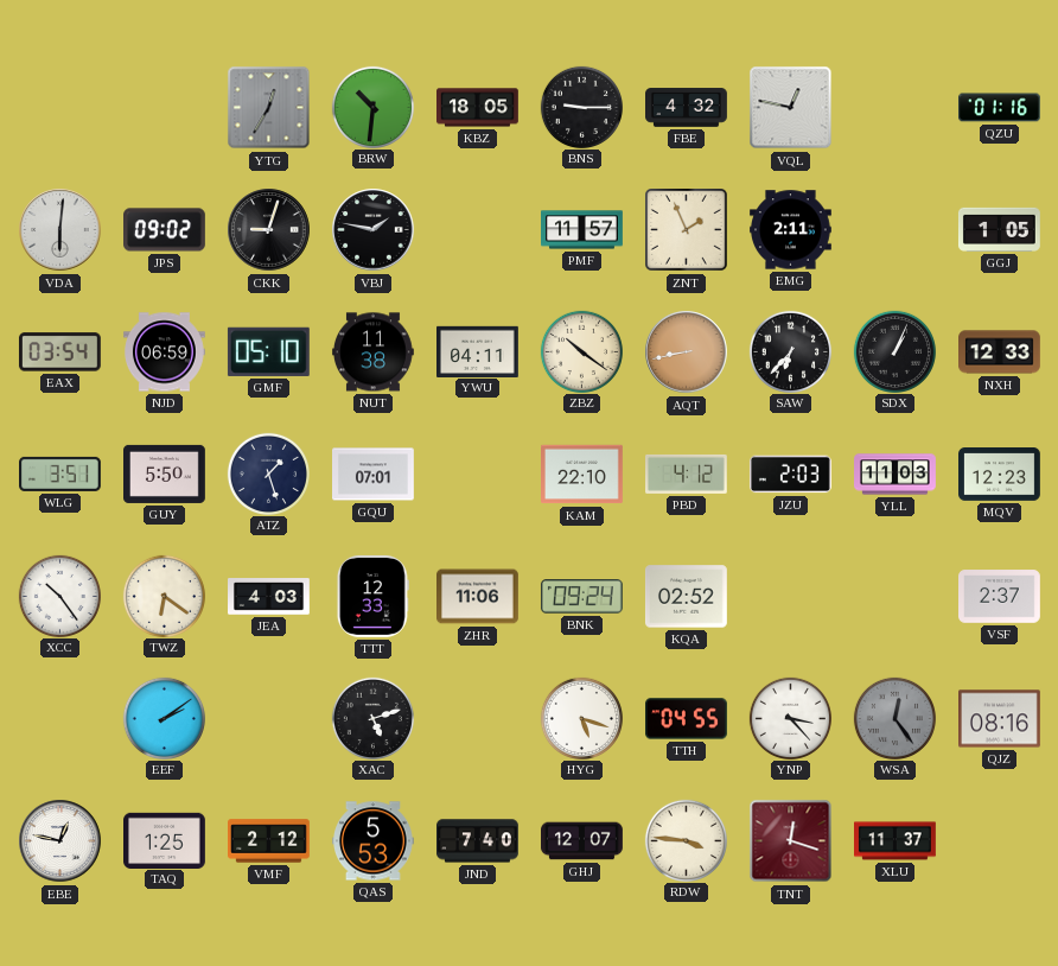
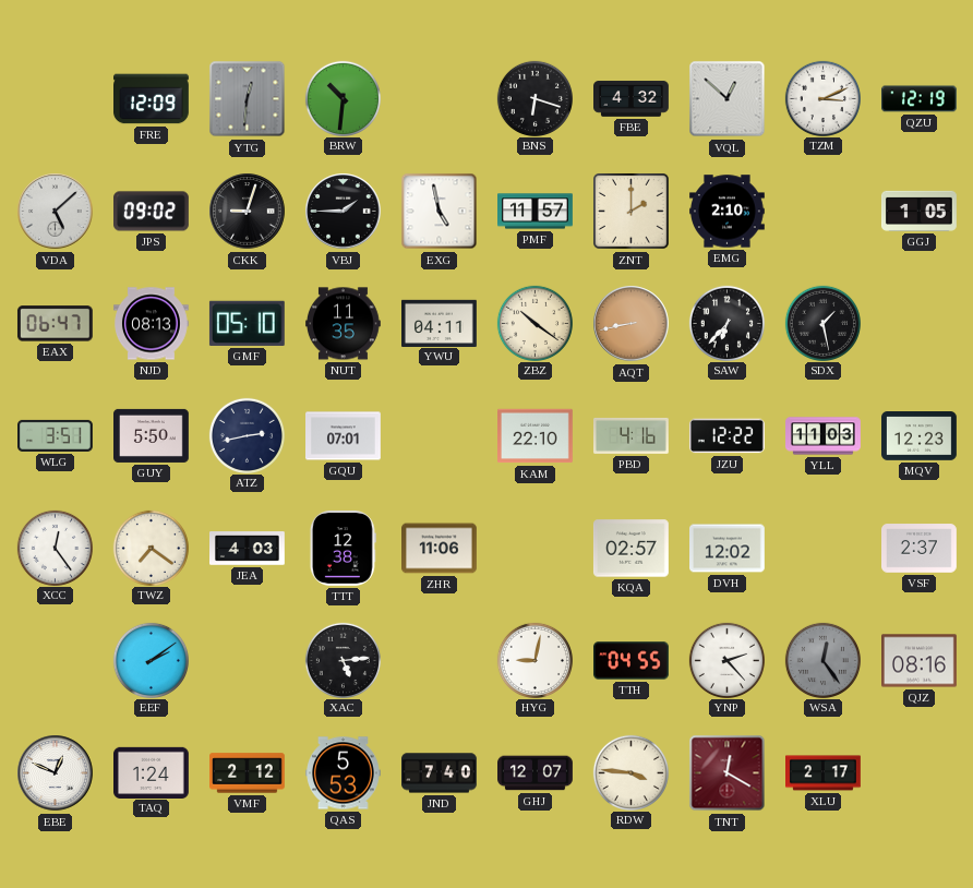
FRE: none -> 12:09 (152, 99)
YTG: 12:35 -> 12:31 (248, 99)
KBZ: 18:05 -> none (478, 108)
BNS: 9:15 -> 6:18 (534, 98)
VQL: 12:47 -> 12:52 (728, 99)
TZM: none -> 3:11 (822, 98)
QZU: 01:16 -> 12:19 (920, 99)
VDA: 6:01 -> 5:08 (56, 212)
VBJ: 1:47 -> 1:45 (344, 212)
EXG: none -> 4:58 (440, 212)
ZNT: 1:56 -> 2:00 (632, 212)
EMG: 2:11 -> 2:10 (728, 212)
EAX: 03:54 -> 06:47 (55, 324)
NJD: 06:59 -> 08:13 (152, 324)
NUT: 11:38 -> 11:35 (344, 324)
SDX: 1:04 -> 1:28 (822, 323)
NXH: 12:33 -> none (1000, 352)
ATZ: 1:27 -> 2:43 (247, 435)
PBD: 4:12 -> 4:16 (632, 435)
JZU: 2:03 -> 12:22 (726, 436)
XCC: 10:24 -> 12:24 (55, 548)
TWZ: 6:21 -> 7:21 (151, 548)
TTT: 12:33 -> 12:38 (343, 548)
BNK: 09:24 -> none (581, 597)
KQA: 02:52 -> 02:57 (632, 549)
DVH: none -> 12:02 (728, 549)
XAC: 5:12 -> 5:14 (343, 660)
HYG: 5:18 -> 9:02 (534, 660)
YNP: 3:23 -> 2:23 (726, 660)
EBE: 12:47 -> 12:49 (56, 773)
TAQ: 1:25 -> 1:24 (152, 772)
TNT: 12:18 -> 12:20 (728, 773)
XLU: 11:37 -> 2:17 (824, 773)
